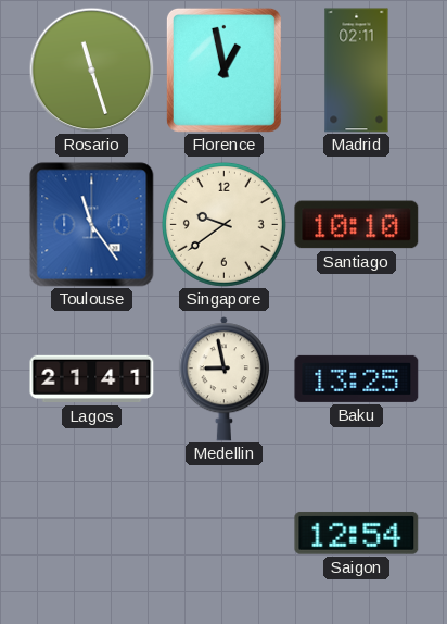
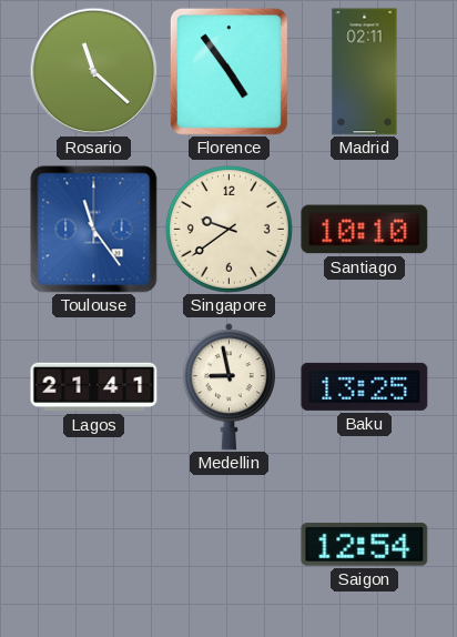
Rosario: 11:27 -> 11:22 (93, 71)
Florence: 12:58 -> 4:54 (228, 71)
